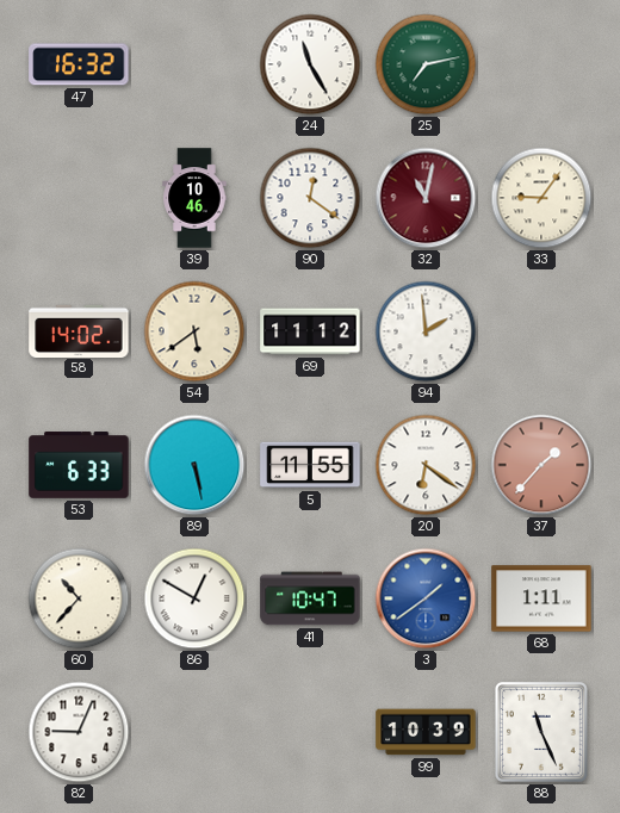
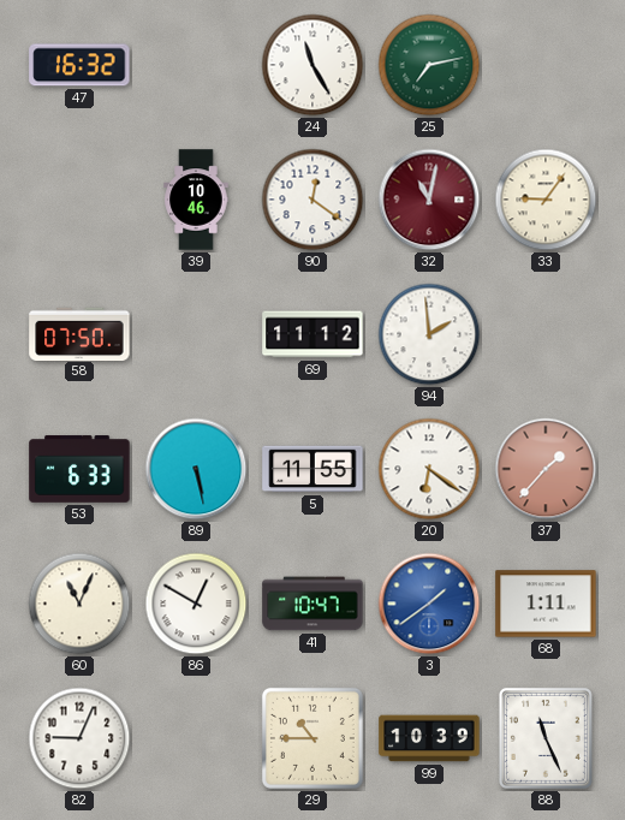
58: 14:02 -> 07:50 (79, 333)
54: 5:39 -> none (194, 331)
60: 10:37 -> 11:04 (79, 604)
29: none -> 10:45 (312, 738)
